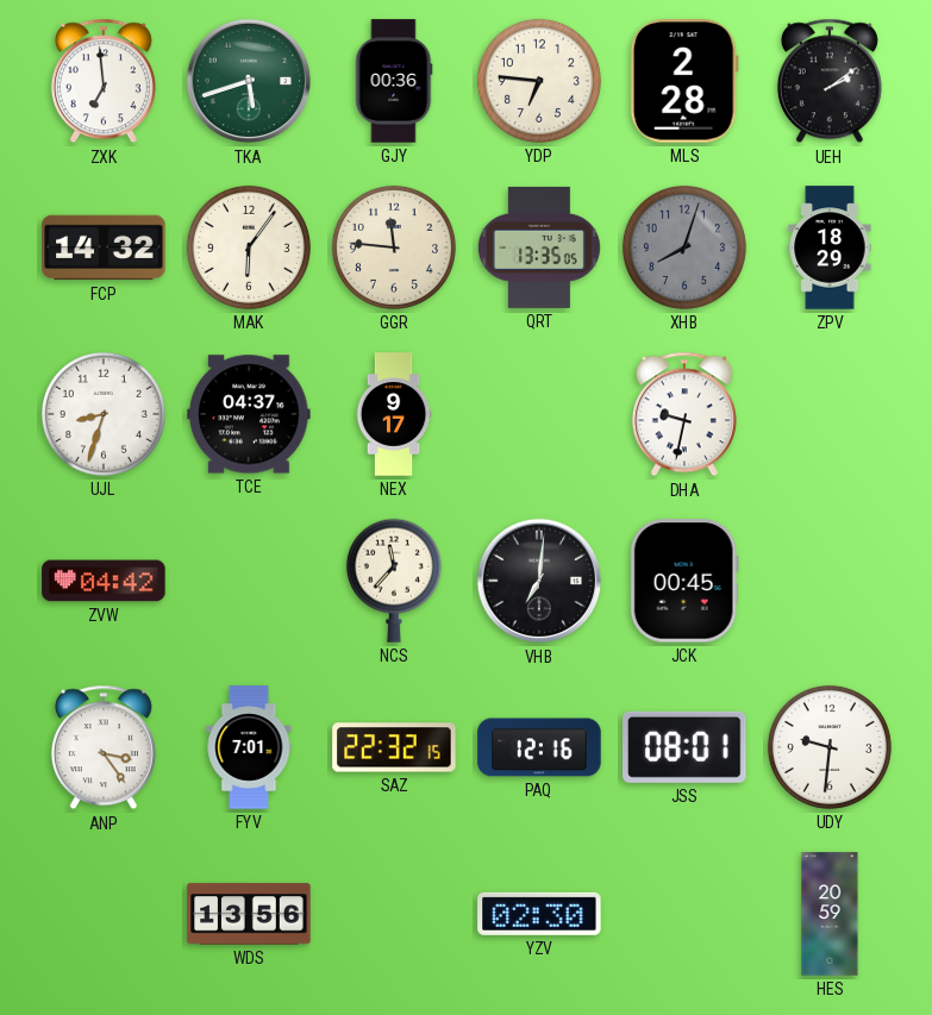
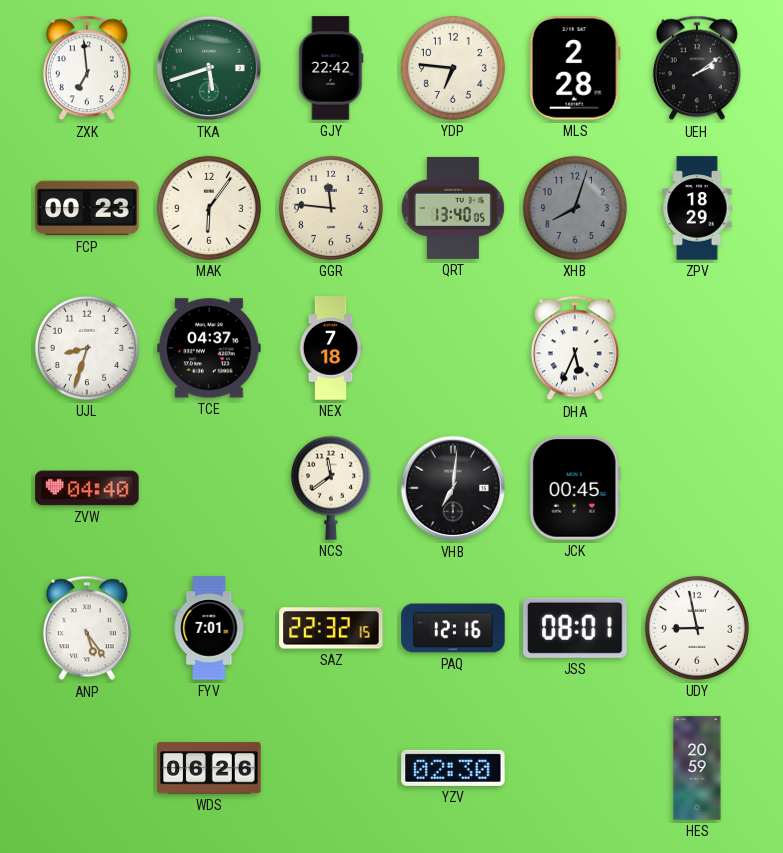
GJY: 00:36 -> 22:42 (331, 68)
FCP: 14:32 -> 00:23 (87, 208)
QRT: 13:35 -> 13:40 (453, 208)
NEX: 9:17 -> 7:18 (331, 348)
DHA: 9:32 -> 5:34 (575, 348)
ZVW: 04:42 -> 04:40 (87, 488)
NCS: 11:37 -> 11:39 (331, 488)
ANP: 3:24 -> 5:24 (87, 628)
UDY: 9:31 -> 8:58 (697, 628)
WDS: 13:56 -> 06:26 (209, 768)
